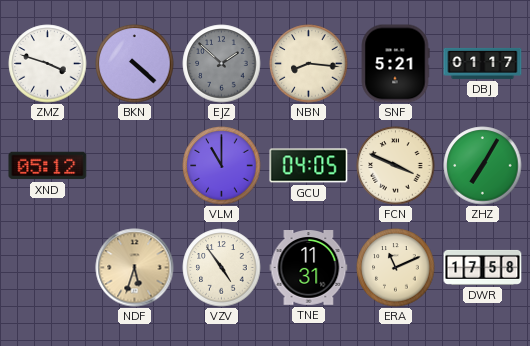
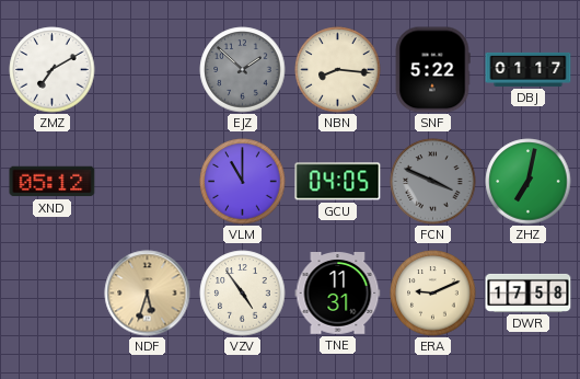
ZMZ: 3:48 -> 7:10 (53, 70)
BKN: 4:22 -> none (135, 64)
SNF: 5:21 -> 5:22 (432, 70)
FCN dial: cream -> grey (433, 182)
ZHZ: 7:05 -> 7:02 (529, 182)
ERA: 11:11 -> 9:11 (433, 294)
